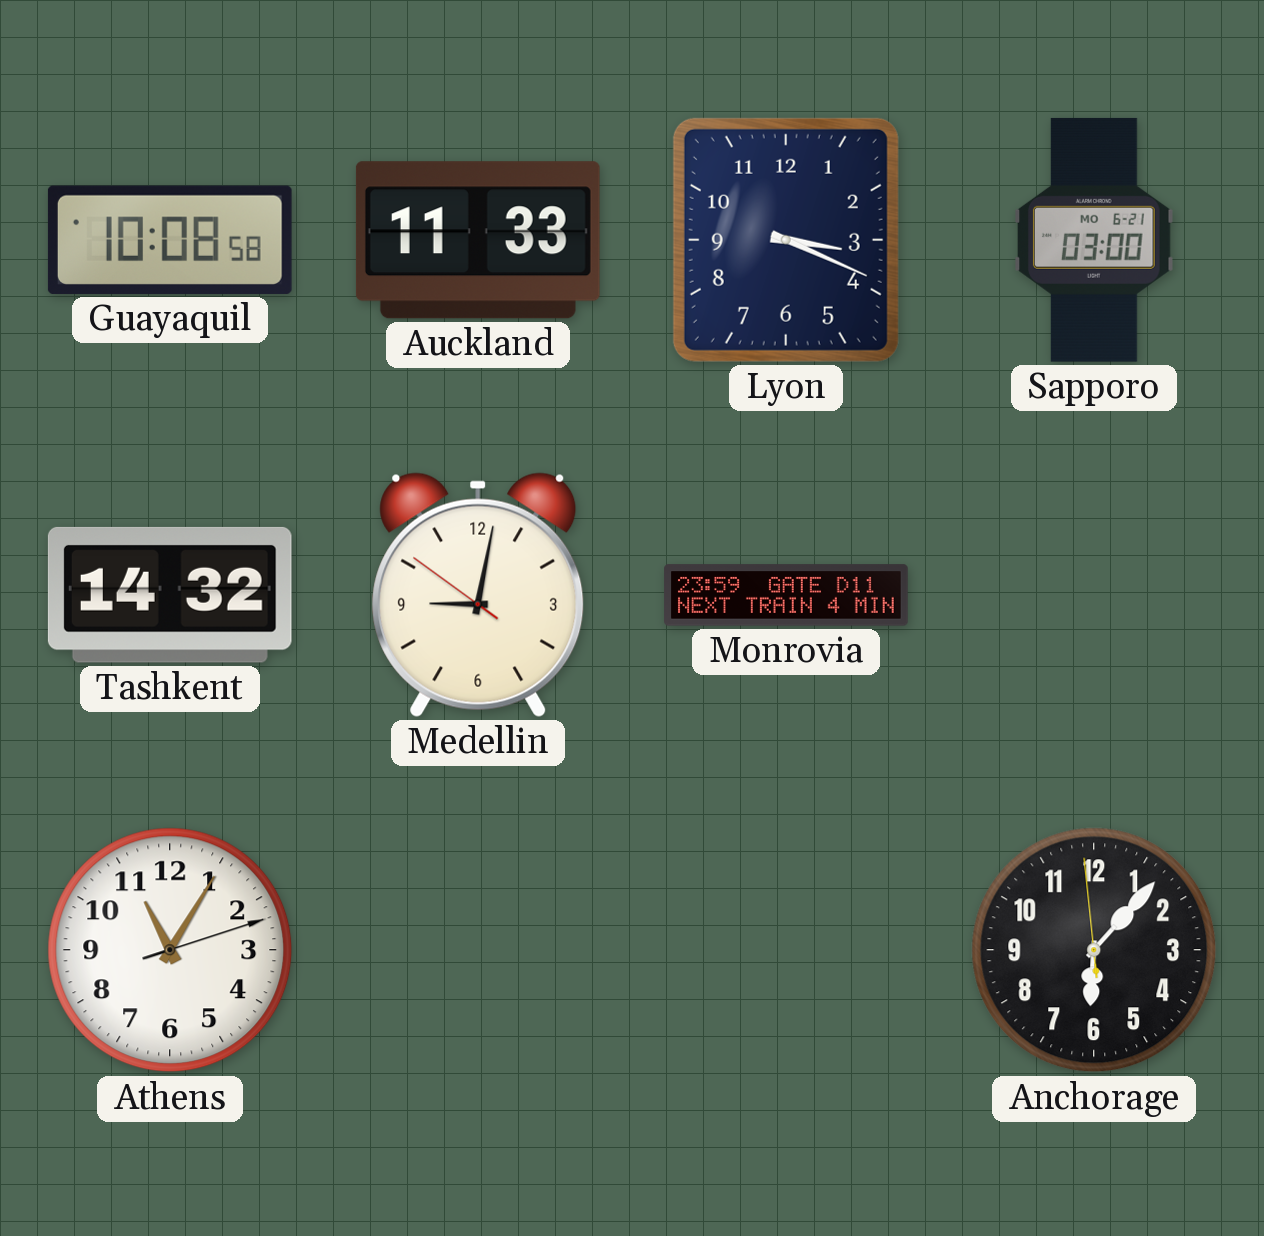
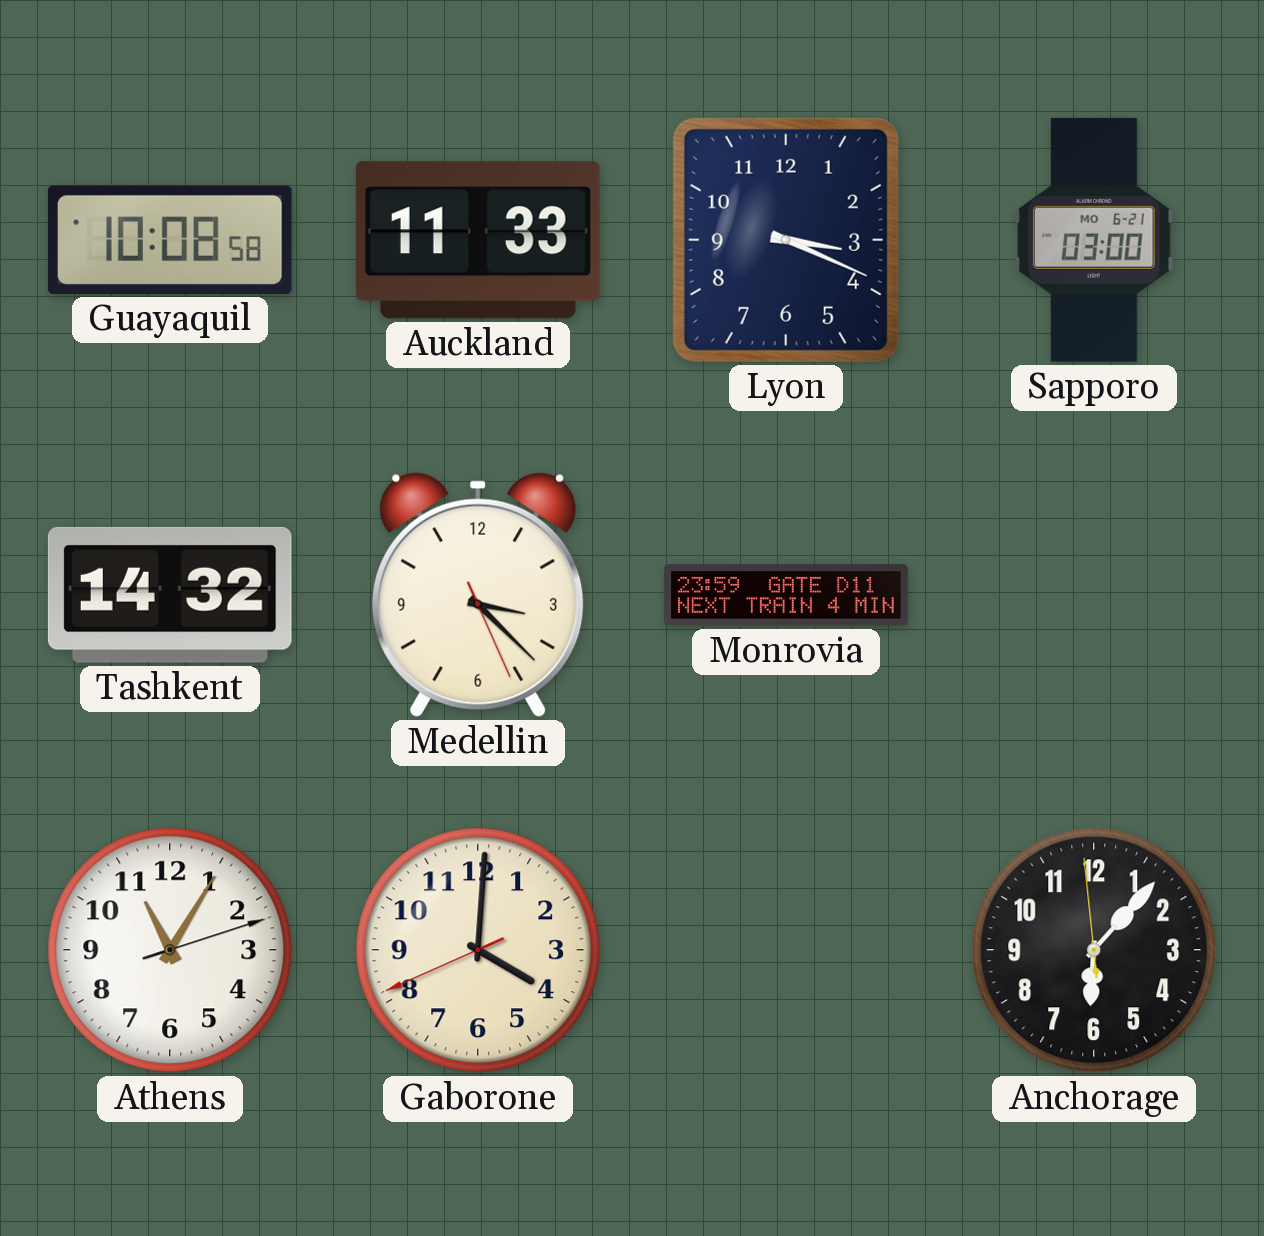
Medellin: 9:01 -> 3:22 (478, 595)
Gaborone: none -> 4:00 (478, 950)
